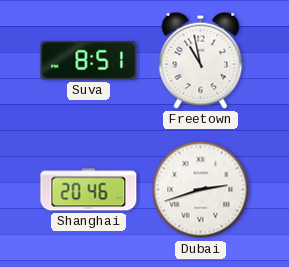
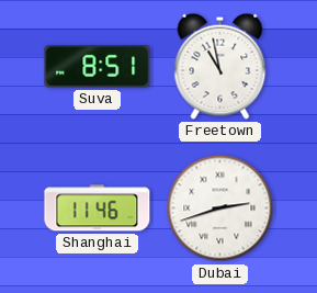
Shanghai: 20:46 -> 11:46 (98, 209)
